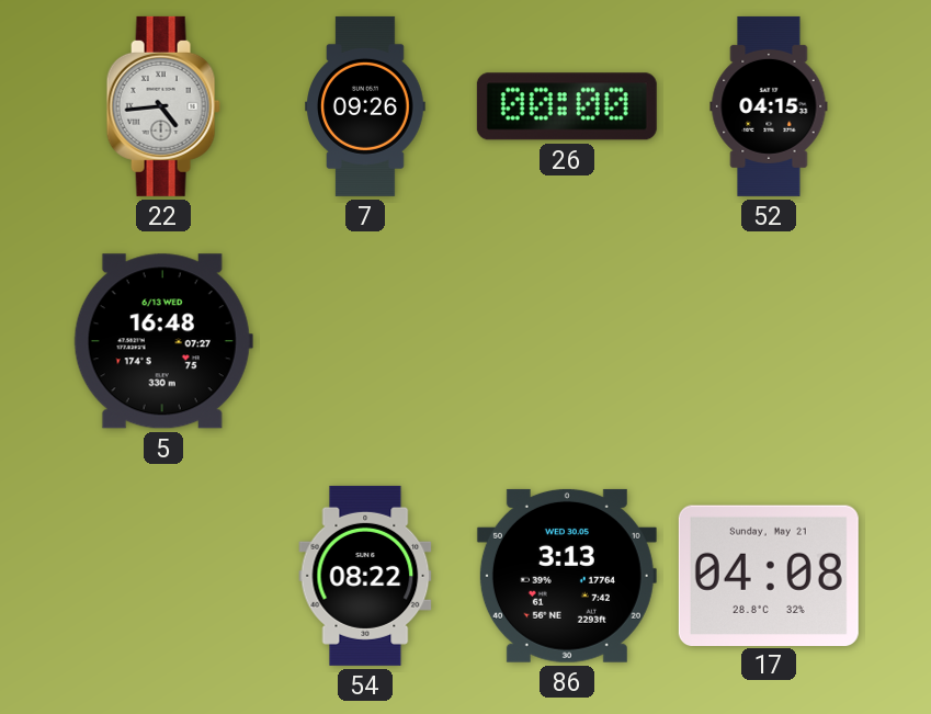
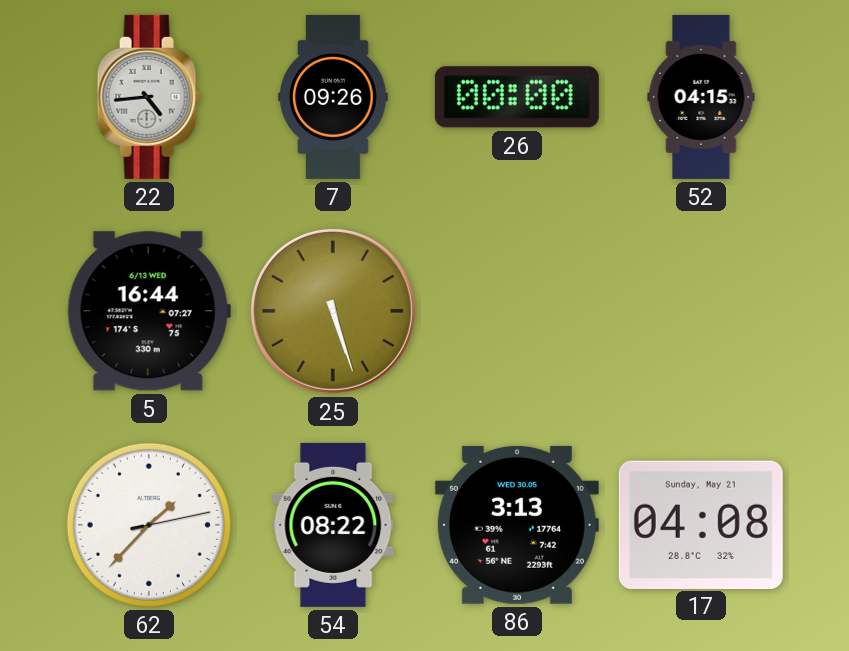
5: 16:48 -> 16:44 (149, 311)
25: none -> 5:27 (333, 311)
62: none -> 1:37 (149, 525)
